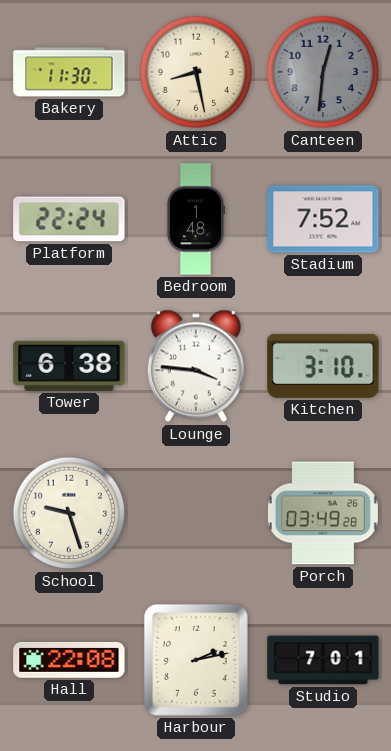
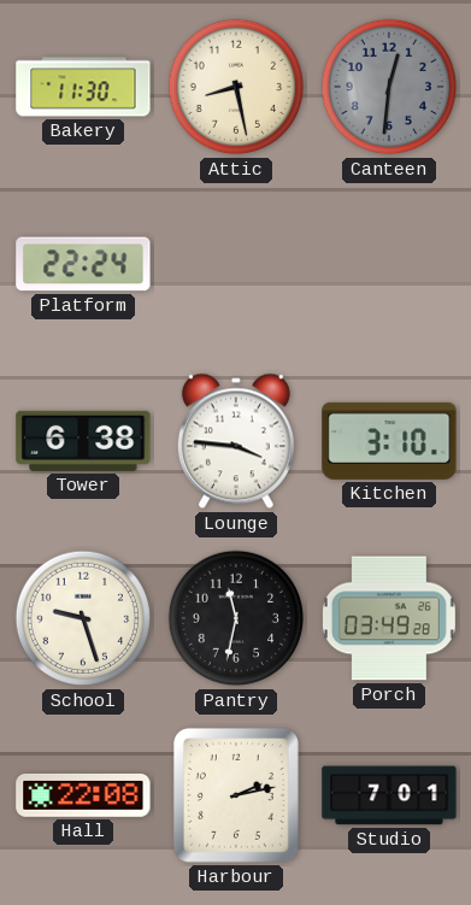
Bedroom: 1:48 -> none (195, 219)
Stadium: 7:52 -> none (323, 219)
Pantry: none -> 11:32 (236, 618)
